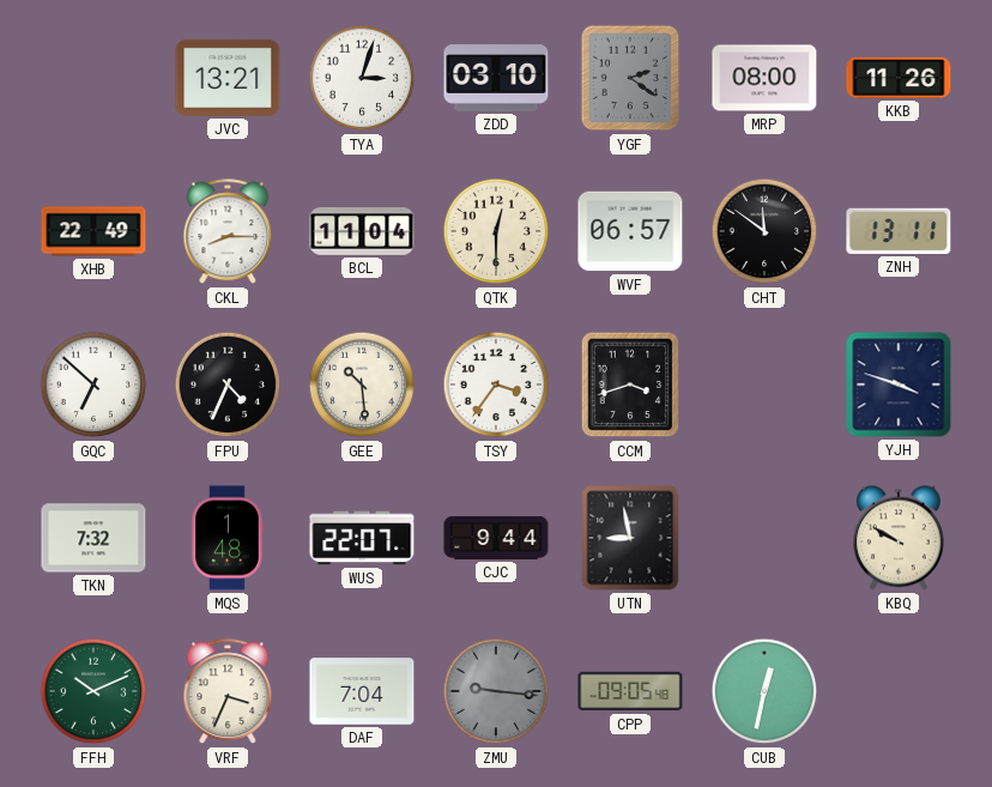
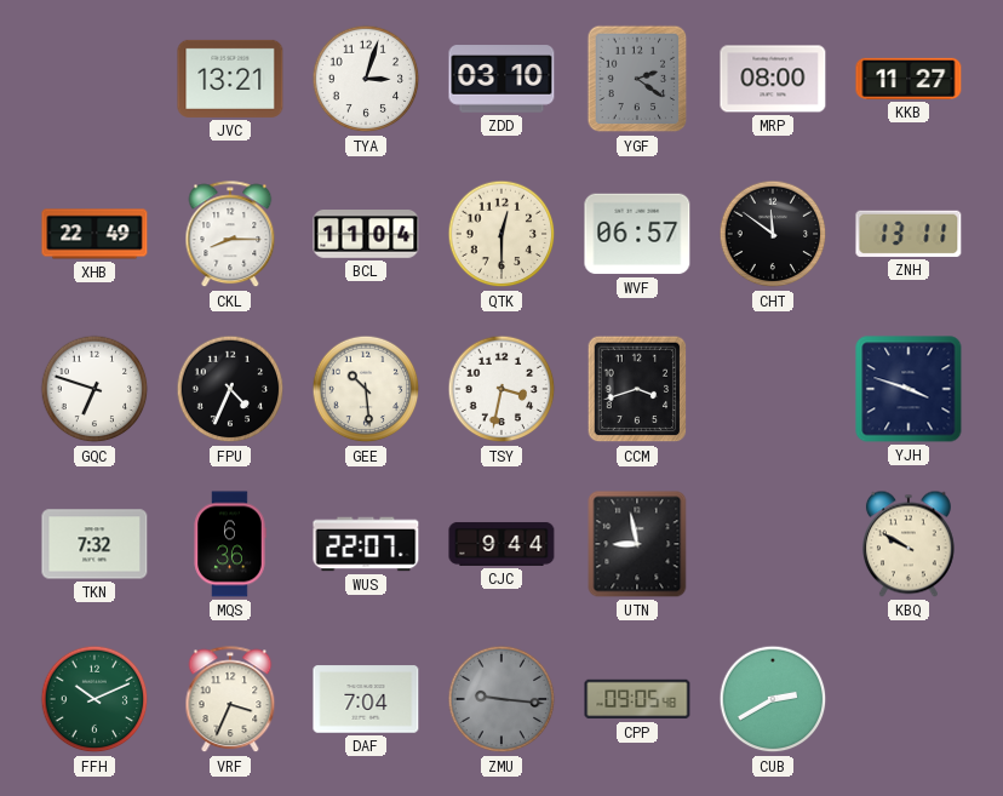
KKB: 11:26 -> 11:27 (909, 79)
GQC: 6:52 -> 6:48 (94, 389)
TSY: 3:36 -> 3:32 (501, 389)
MQS: 1:48 -> 6:36 (230, 544)
CUB: 12:32 -> 2:40 (773, 699)
